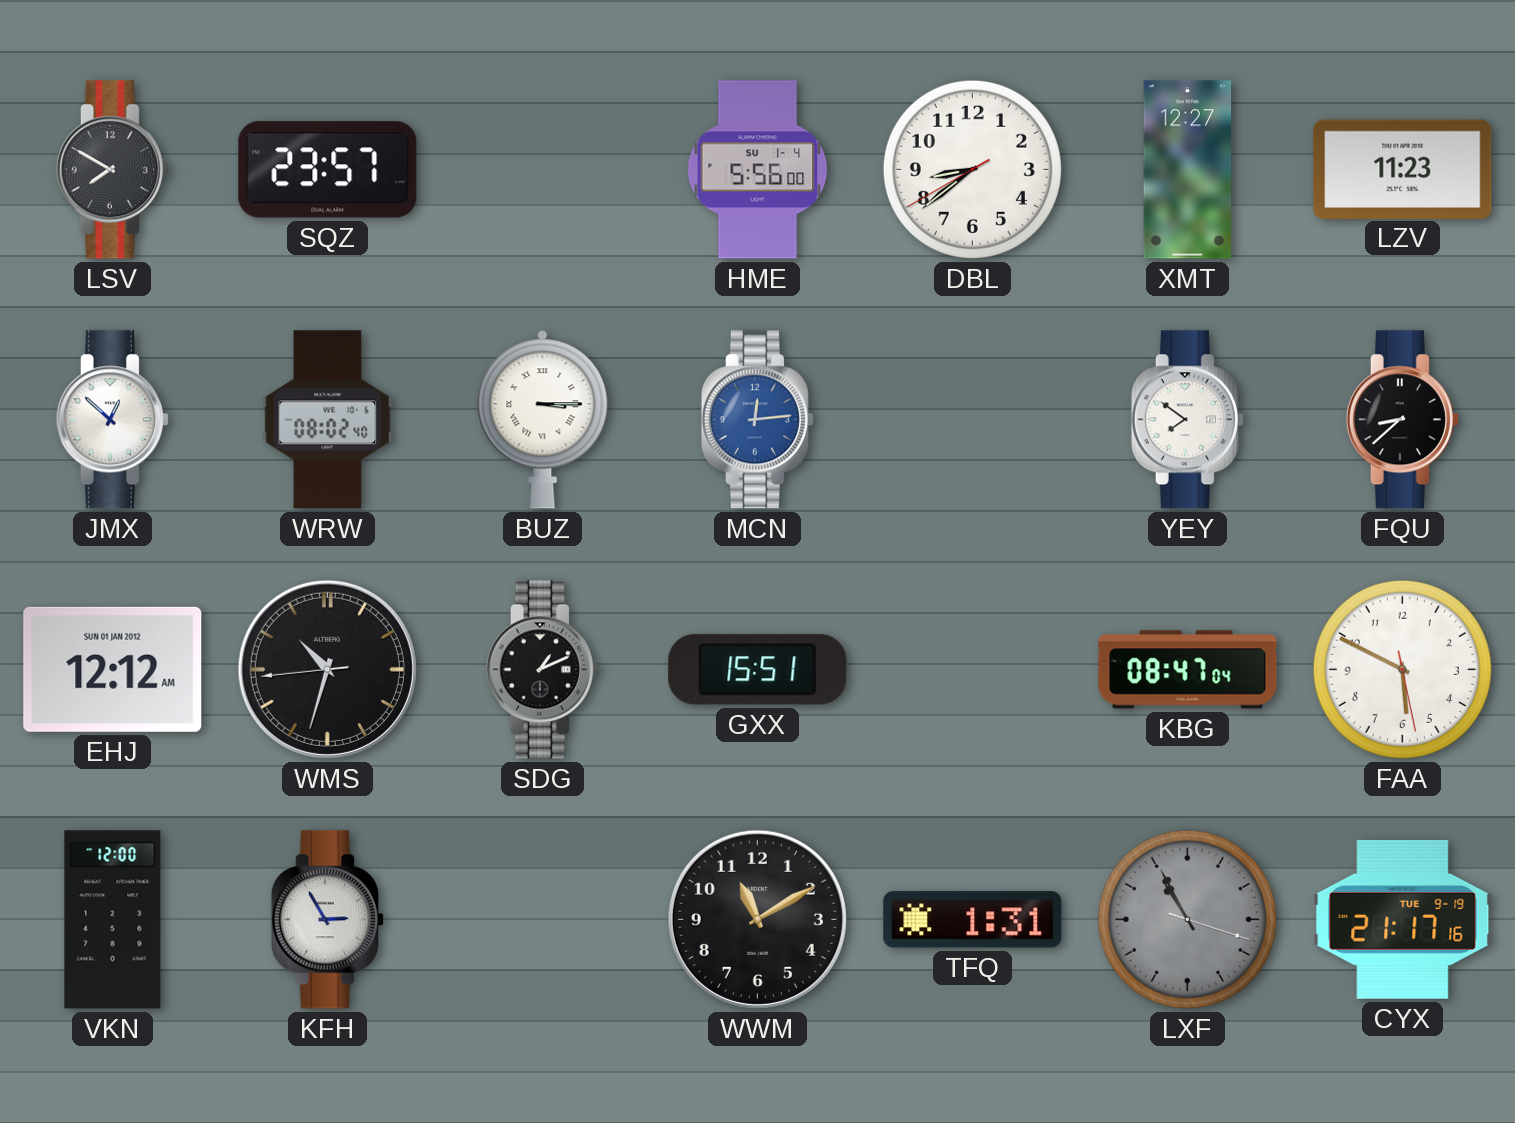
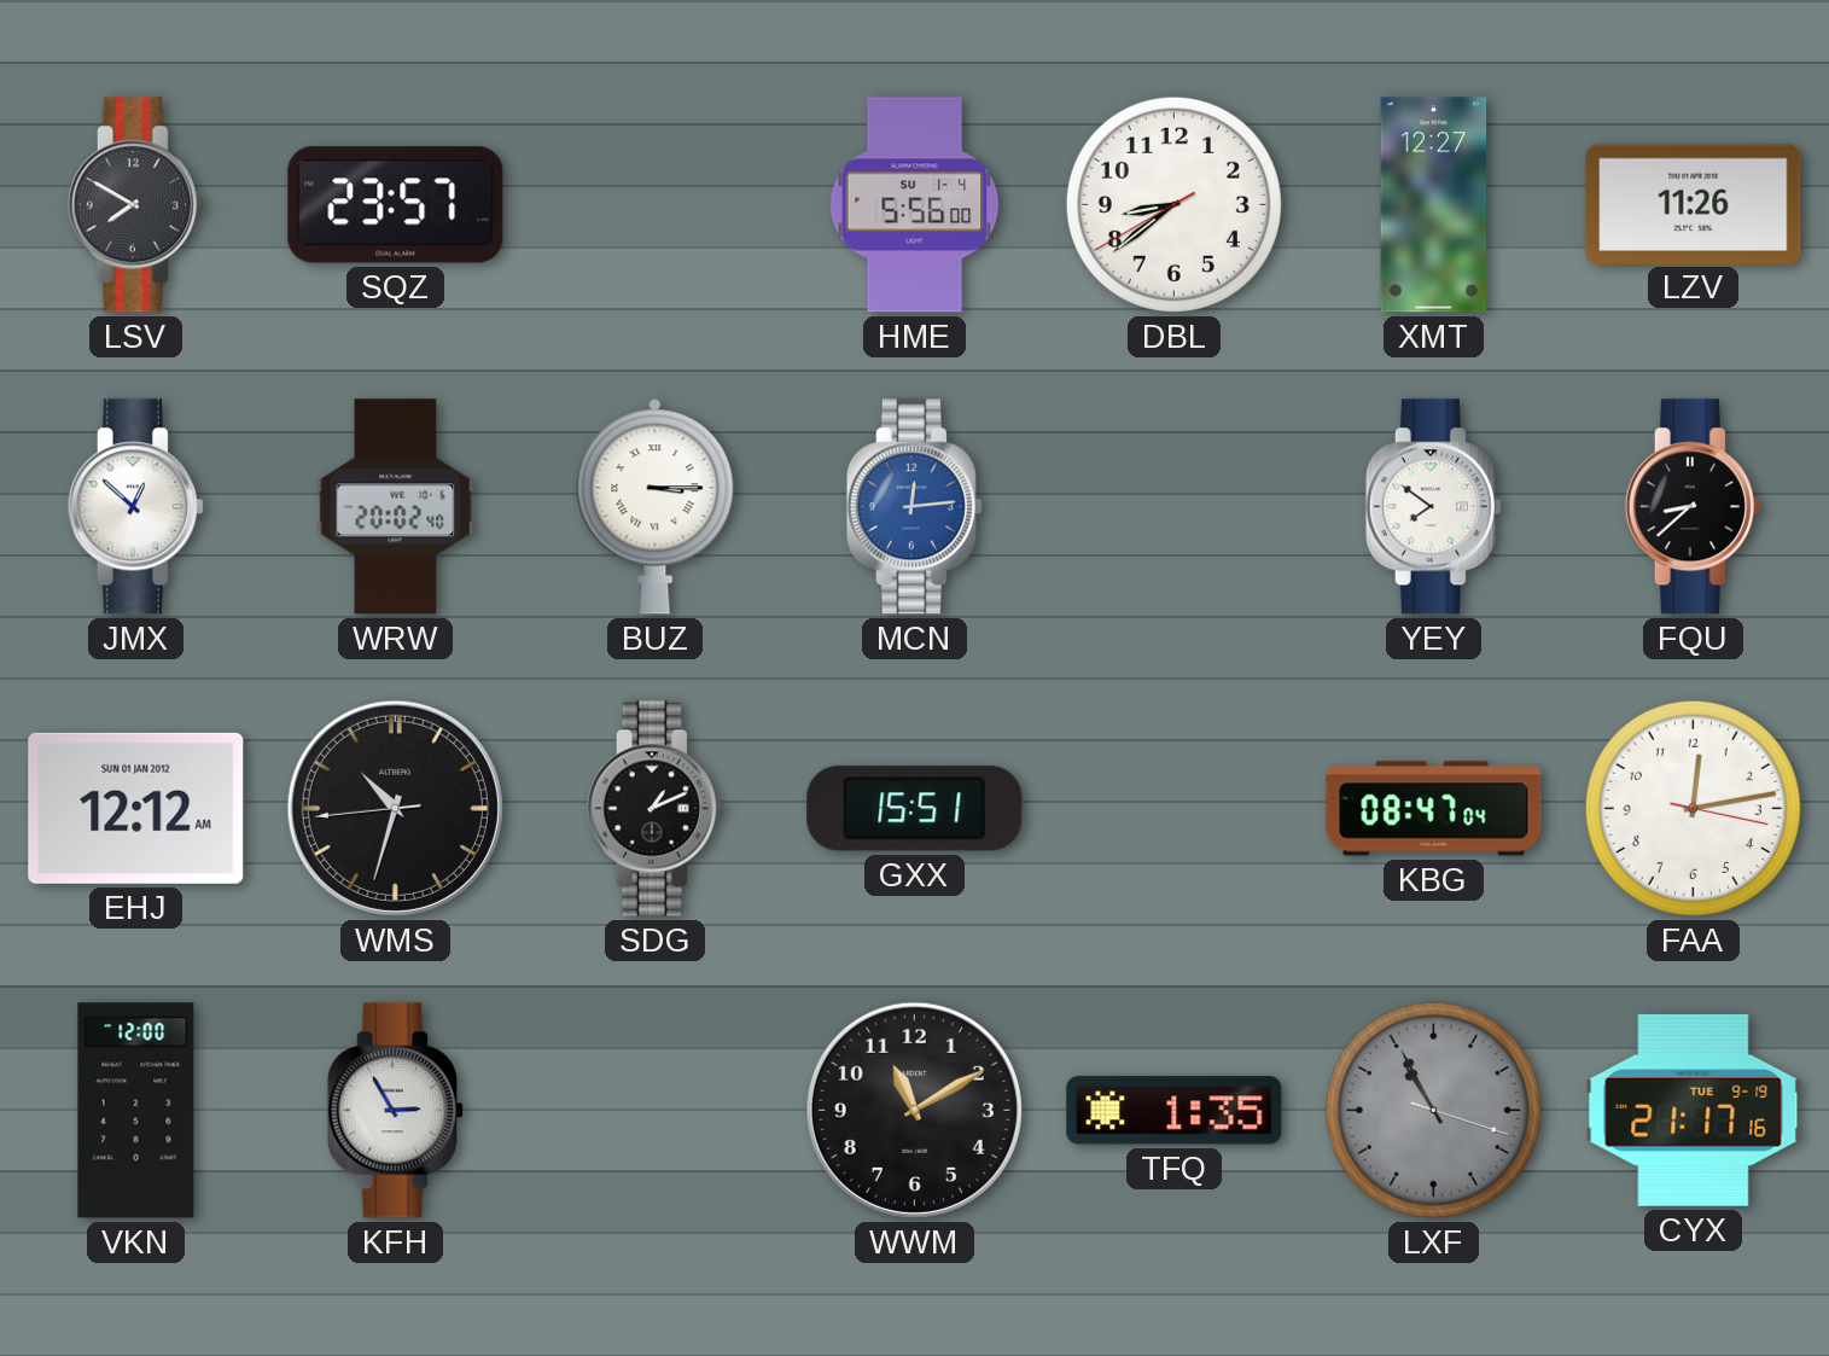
LZV: 11:23 -> 11:26 (1694, 204)
WRW: 08:02 -> 20:02 (396, 507)
FAA: 5:49 -> 12:13 (1693, 808)
TFQ: 1:31 -> 1:35 (1175, 1111)
